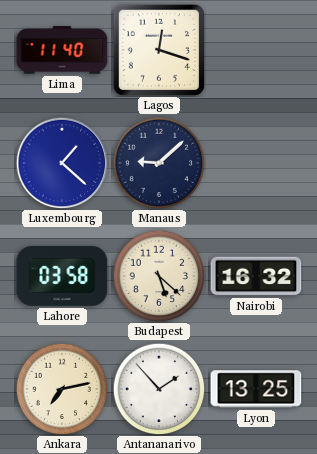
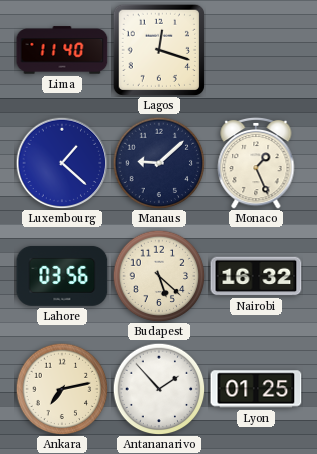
Monaco: none -> 1:26 (256, 163)
Lahore: 03:58 -> 03:56 (62, 276)
Lyon: 13:25 -> 01:25 (256, 389)
